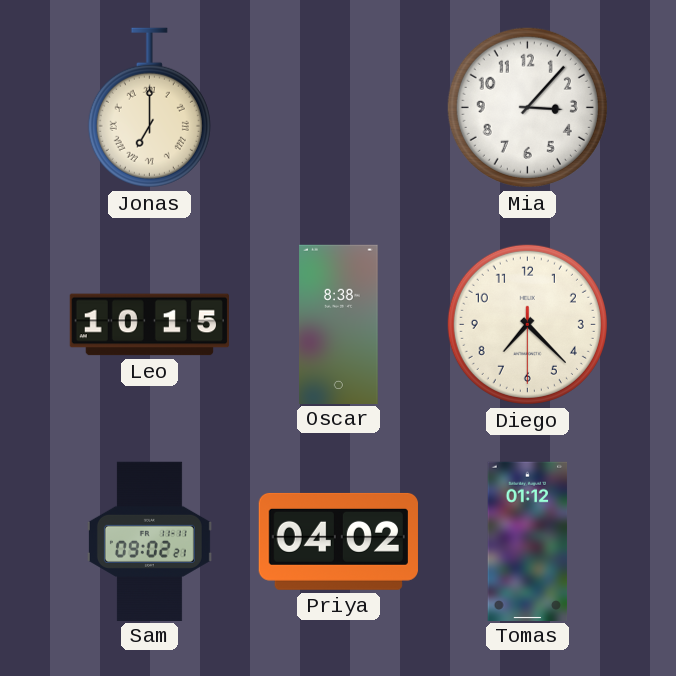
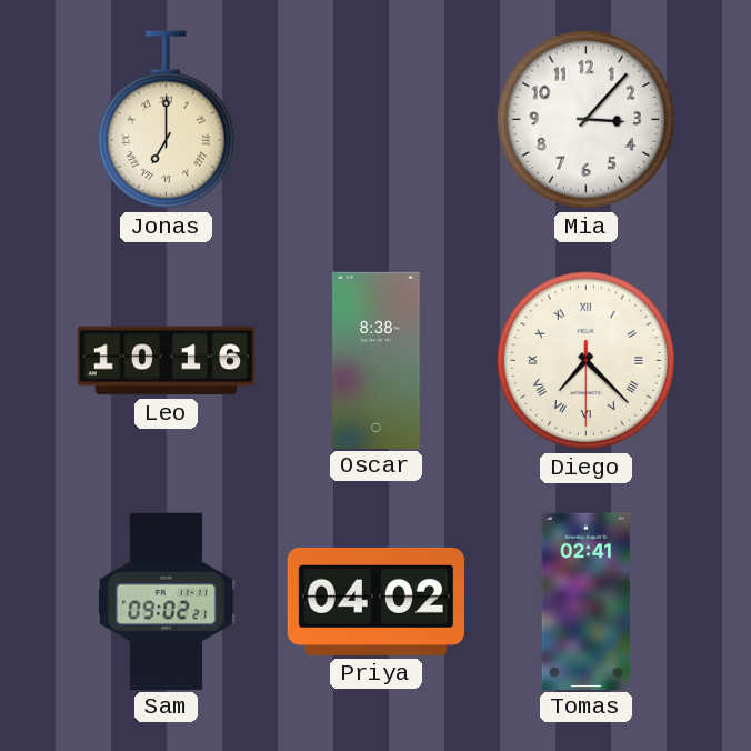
Leo: 10:15 -> 10:16 (166, 361)
Diego numerals: Arabic -> Roman (585, 360)
Tomas: 01:12 -> 02:41 (587, 601)
